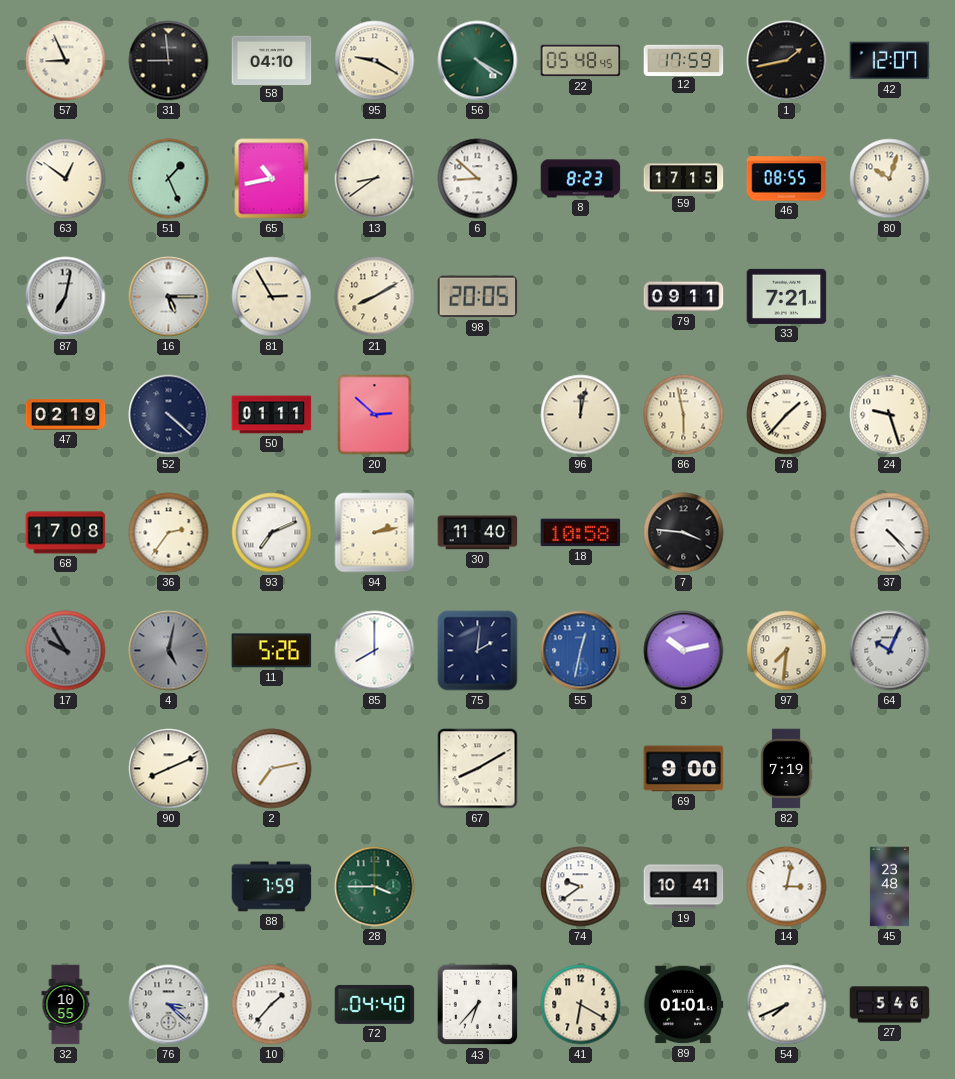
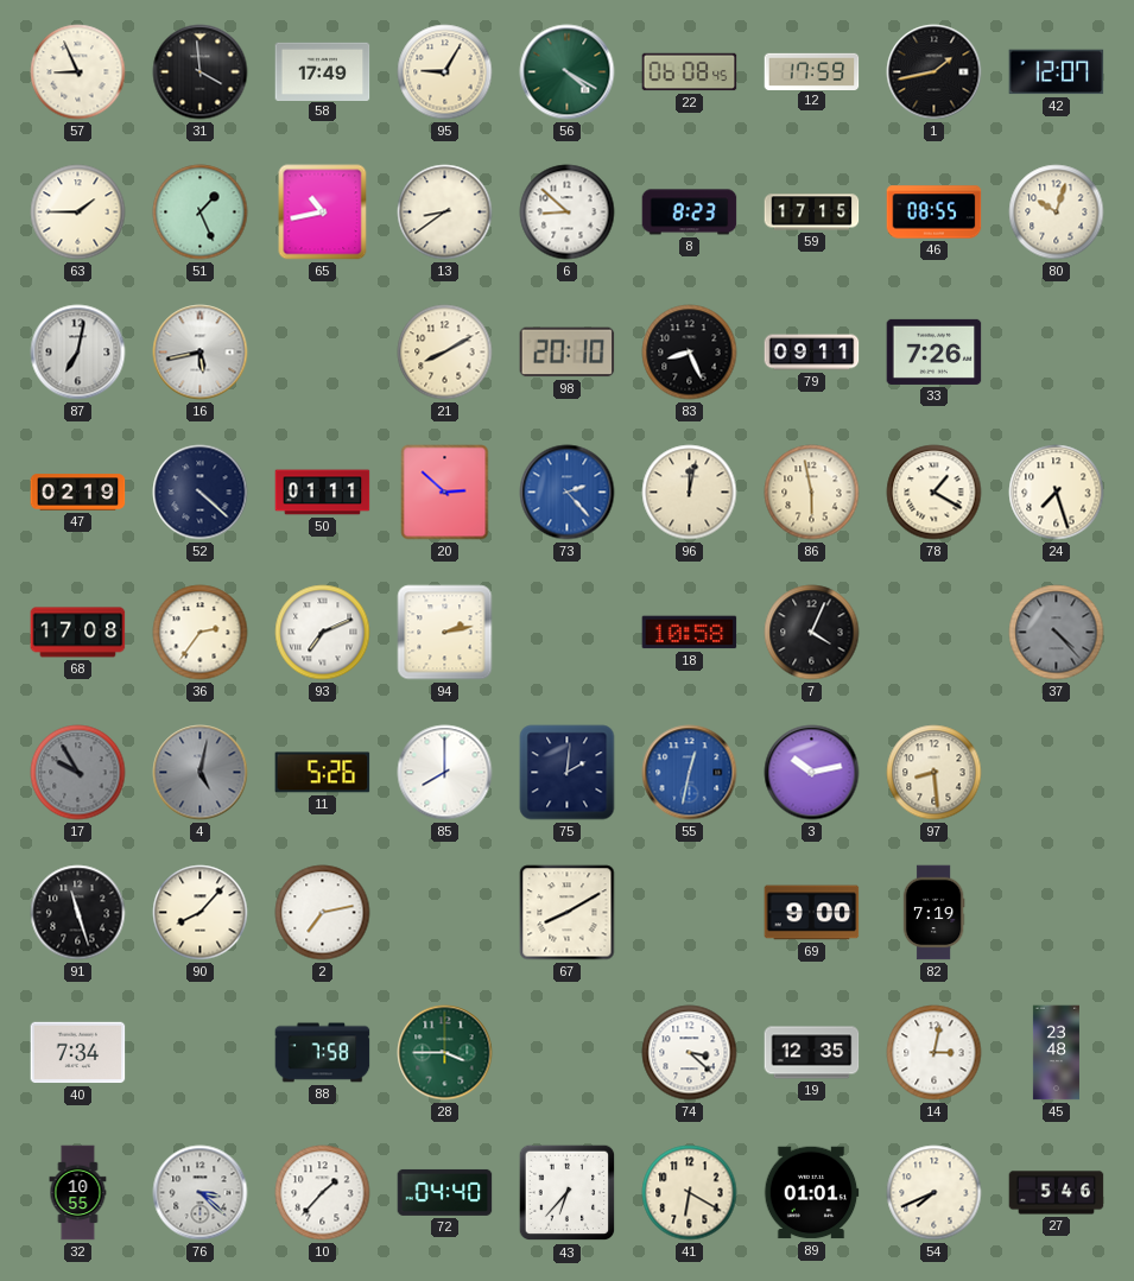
31: 8:59 -> 3:59 (201, 72)
58: 04:10 -> 17:49 (323, 71)
95: 9:20 -> 9:05 (445, 72)
22: 05:48 -> 06:08 (690, 72)
63: 12:51 -> 1:45 (78, 213)
16: 5:15 -> 5:43 (201, 353)
81: 2:55 -> none (272, 297)
98: 20:05 -> 20:10 (568, 353)
83: none -> 8:26 (690, 353)
33: 7:21 -> 7:26 (935, 351)
73: none -> 2:23 (568, 493)
78: 1:37 -> 1:20 (935, 493)
24: 9:27 -> 7:27 (1057, 493)
30: 11:40 -> none (478, 533)
7: 3:46 -> 4:04 (812, 633)
37 dial: white -> grey (1057, 633)
97: 7:31 -> 8:29 (935, 773)
64: 10:04 -> none (890, 651)
91: none -> 11:27 (78, 913)
90: 8:11 -> 8:07 (201, 913)
40: none -> 7:34 (78, 1053)
88: 7:59 -> 7:58 (323, 1053)
74: 9:39 -> 3:22 (690, 1053)
19: 10:41 -> 12:35 (812, 1053)
